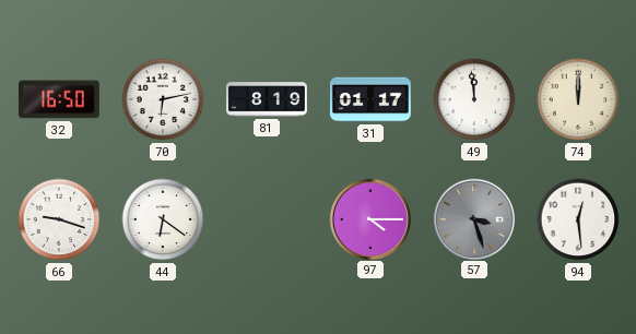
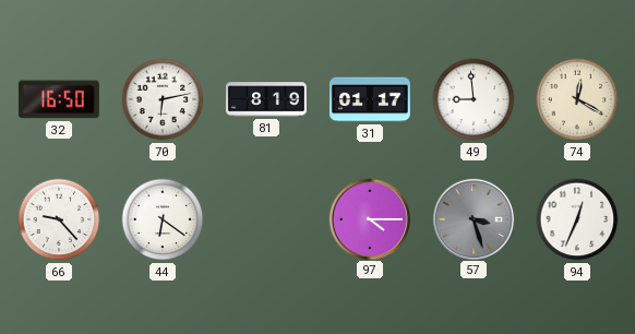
49: 11:59 -> 8:59 (474, 99)
74: 12:00 -> 12:20 (577, 99)
66: 9:18 -> 9:23 (59, 219)
94: 12:29 -> 12:34 (577, 219)
